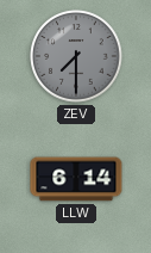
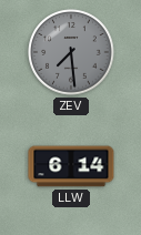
ZEV: 7:30 -> 7:29 (71, 52)
